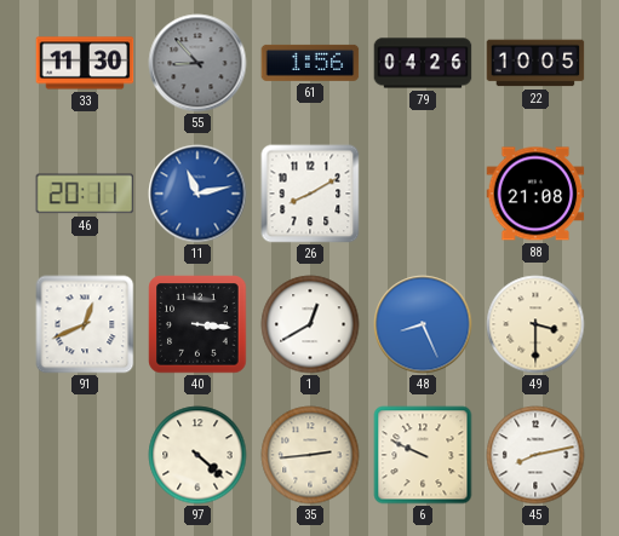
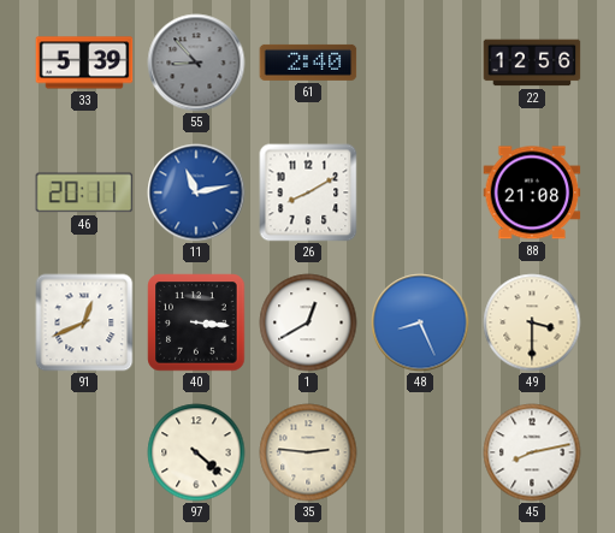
33: 11:30 -> 5:39 (84, 63)
61: 1:56 -> 2:40 (308, 63)
79: 04:26 -> none (423, 63)
22: 10:05 -> 12:56 (532, 63)
35: 2:44 -> 2:46 (308, 452)
6: 9:49 -> none (423, 455)
